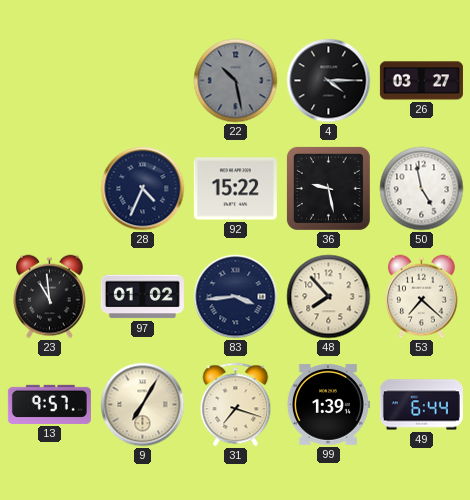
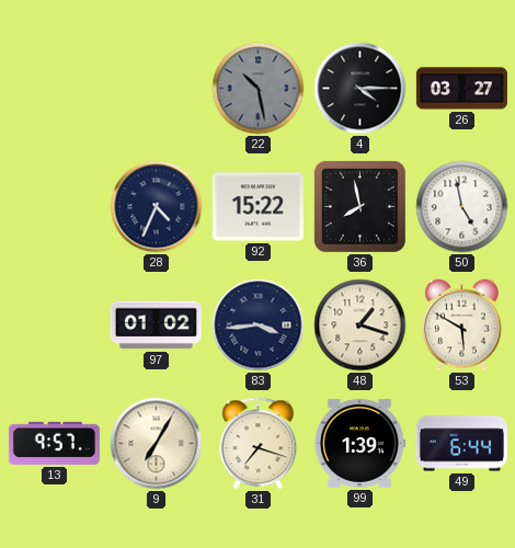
36: 9:28 -> 7:58 (359, 206)
23: 10:59 -> none (50, 297)
48: 7:53 -> 1:18 (360, 326)
53: 7:22 -> 5:50 (462, 326)
